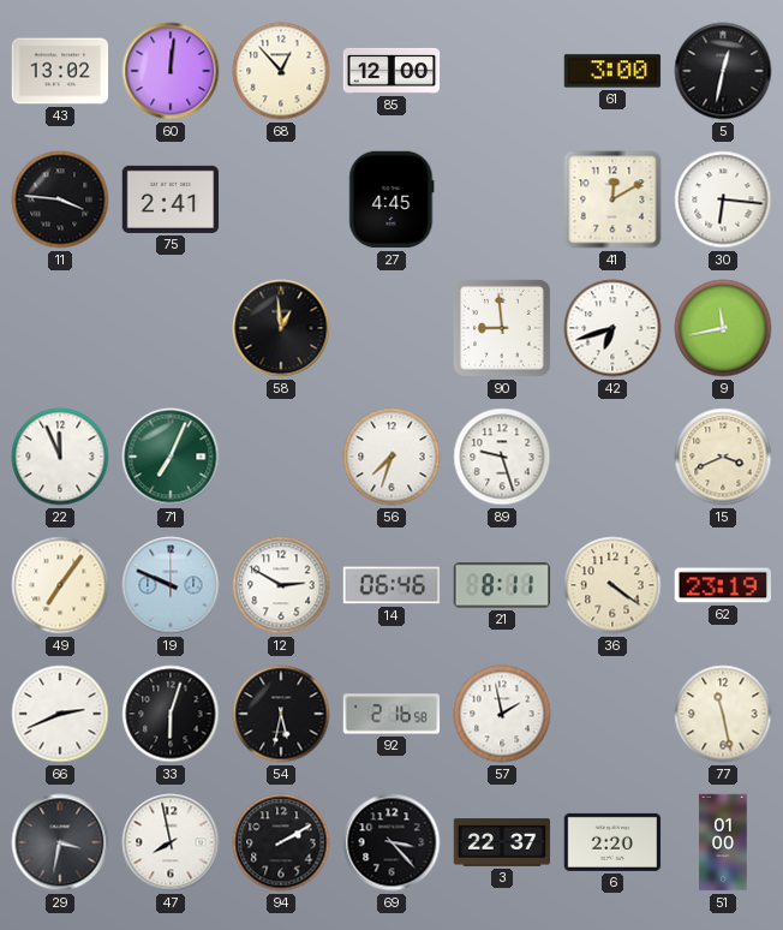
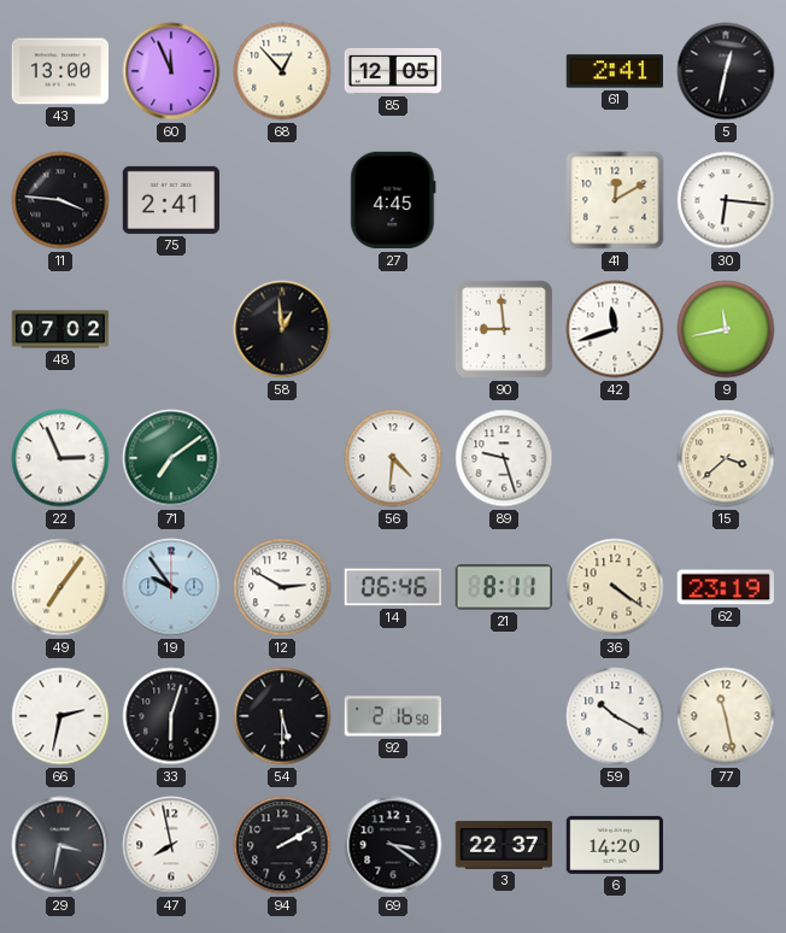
43: 13:02 -> 13:00 (60, 71)
60: 12:01 -> 11:56 (171, 71)
85: 12:00 -> 12:05 (393, 71)
61: 3:00 -> 2:41 (615, 71)
48: none -> 07:02 (60, 329)
42: 6:42 -> 11:42 (615, 329)
22: 11:56 -> 2:56 (60, 458)
71: 7:04 -> 7:09 (171, 458)
56: 7:33 -> 4:31 (393, 458)
15: 3:41 -> 3:38 (726, 458)
19: 9:49 -> 9:54 (171, 587)
66: 2:41 -> 2:32 (60, 716)
54: 5:32 -> 5:30 (282, 716)
57: 1:58 -> none (502, 714)
59: none -> 10:20 (615, 716)
69: 3:23 -> 3:21 (393, 845)
6: 2:20 -> 14:20 (615, 845)
51: 01:00 -> none (723, 842)
